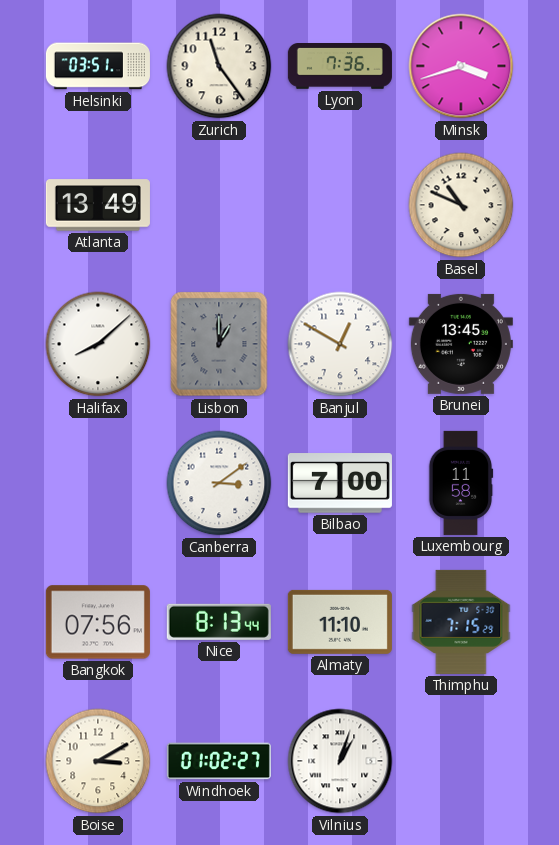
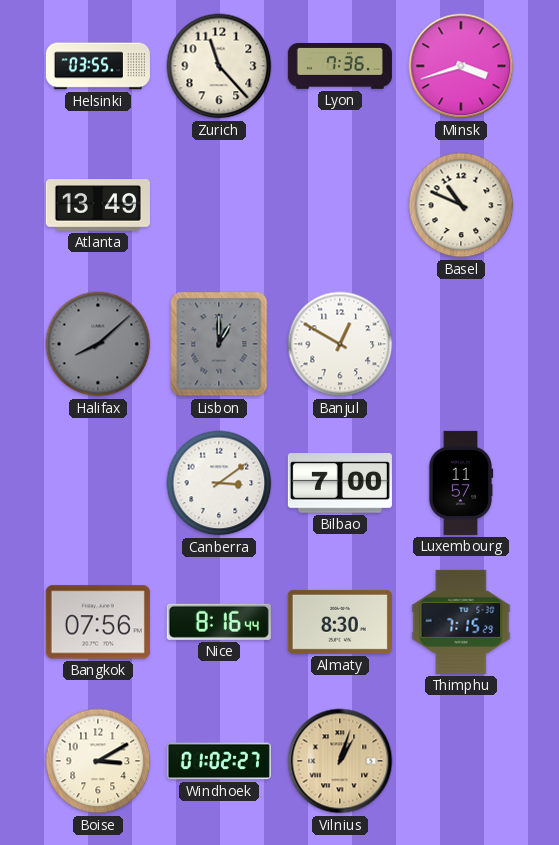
Helsinki: 03:51 -> 03:55 (98, 66)
Zurich: 11:24 -> 11:23 (219, 66)
Halifax dial: white -> grey (98, 344)
Brunei: 13:45 -> none (461, 344)
Luxembourg: 11:58 -> 11:57 (461, 483)
Nice: 8:13 -> 8:16 (219, 622)
Almaty: 11:10 -> 8:30 (340, 622)
Vilnius dial: white -> champagne (340, 761)
